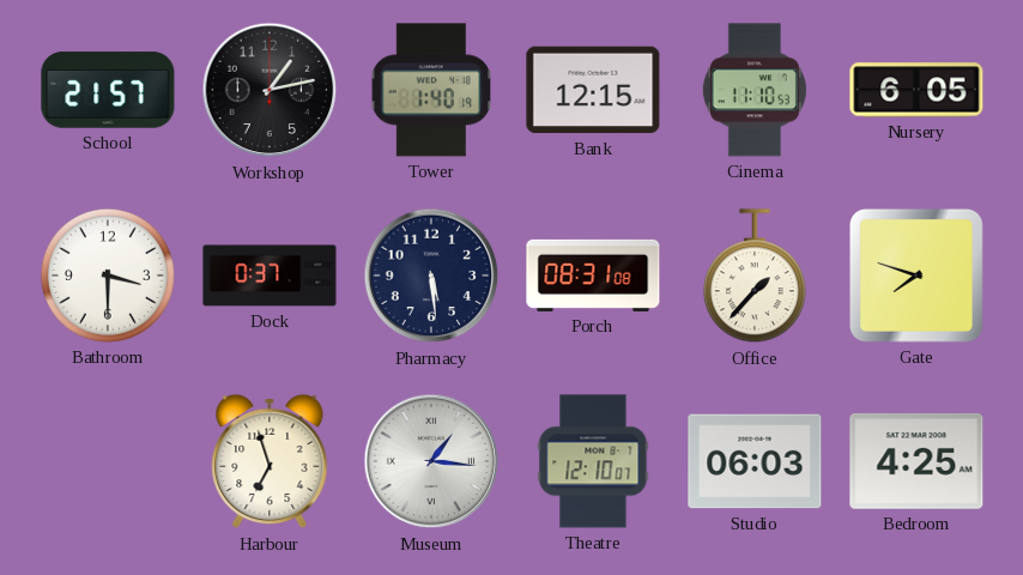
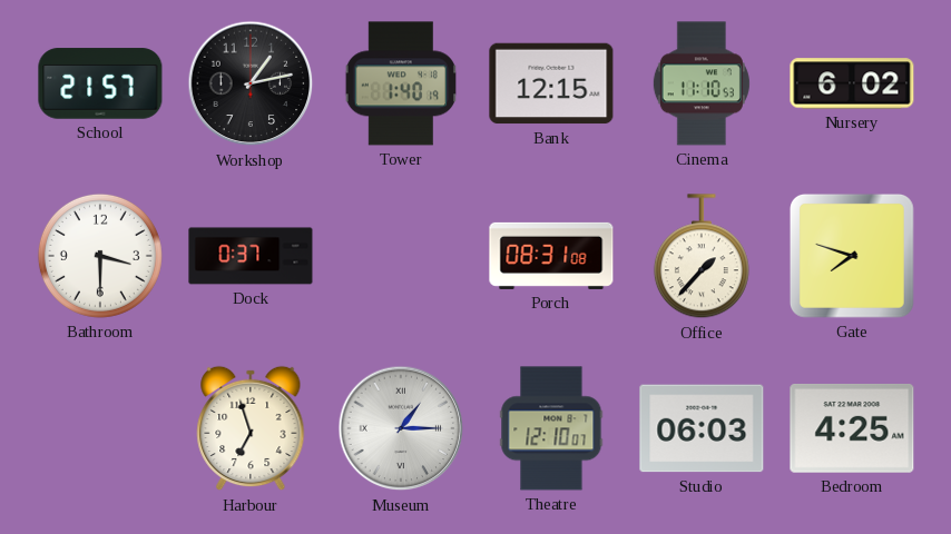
Nursery: 6:05 -> 6:02 (852, 83)
Pharmacy: 5:29 -> none (431, 276)
Museum: 1:16 -> 1:15 (401, 428)
